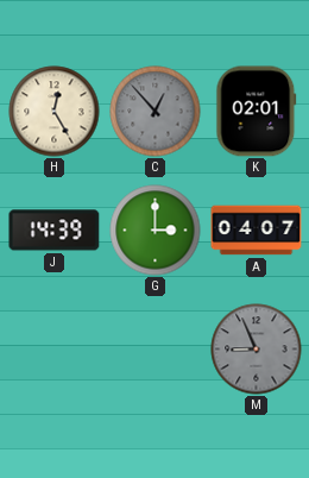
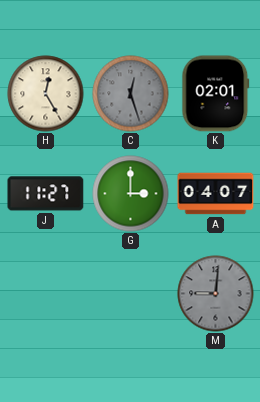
C: 12:53 -> 12:27 (131, 94)
J: 14:39 -> 11:27 (46, 194)
M: 8:56 -> 9:01 (216, 294)
